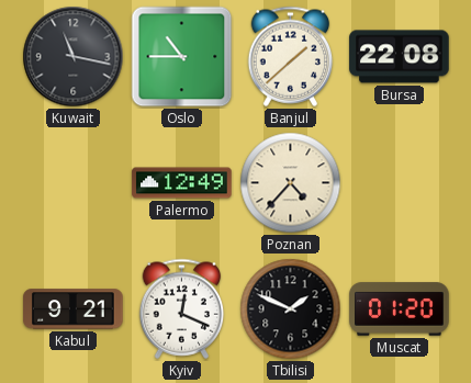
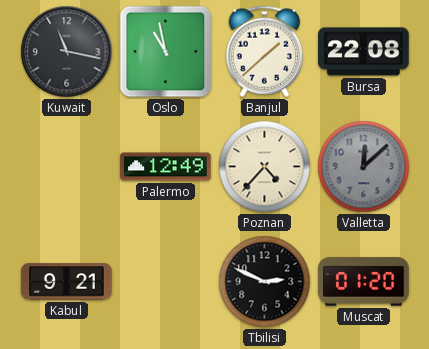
Oslo: 10:45 -> 10:58 (166, 52)
Valletta: none -> 12:08 (364, 167)
Kyiv: 12:19 -> none (182, 308)
Tbilisi: 1:49 -> 2:49 (265, 282)
